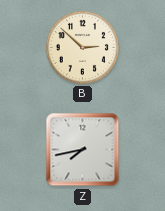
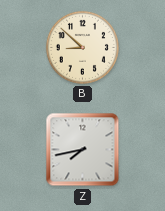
B: 2:52 -> 8:52 (82, 47)
